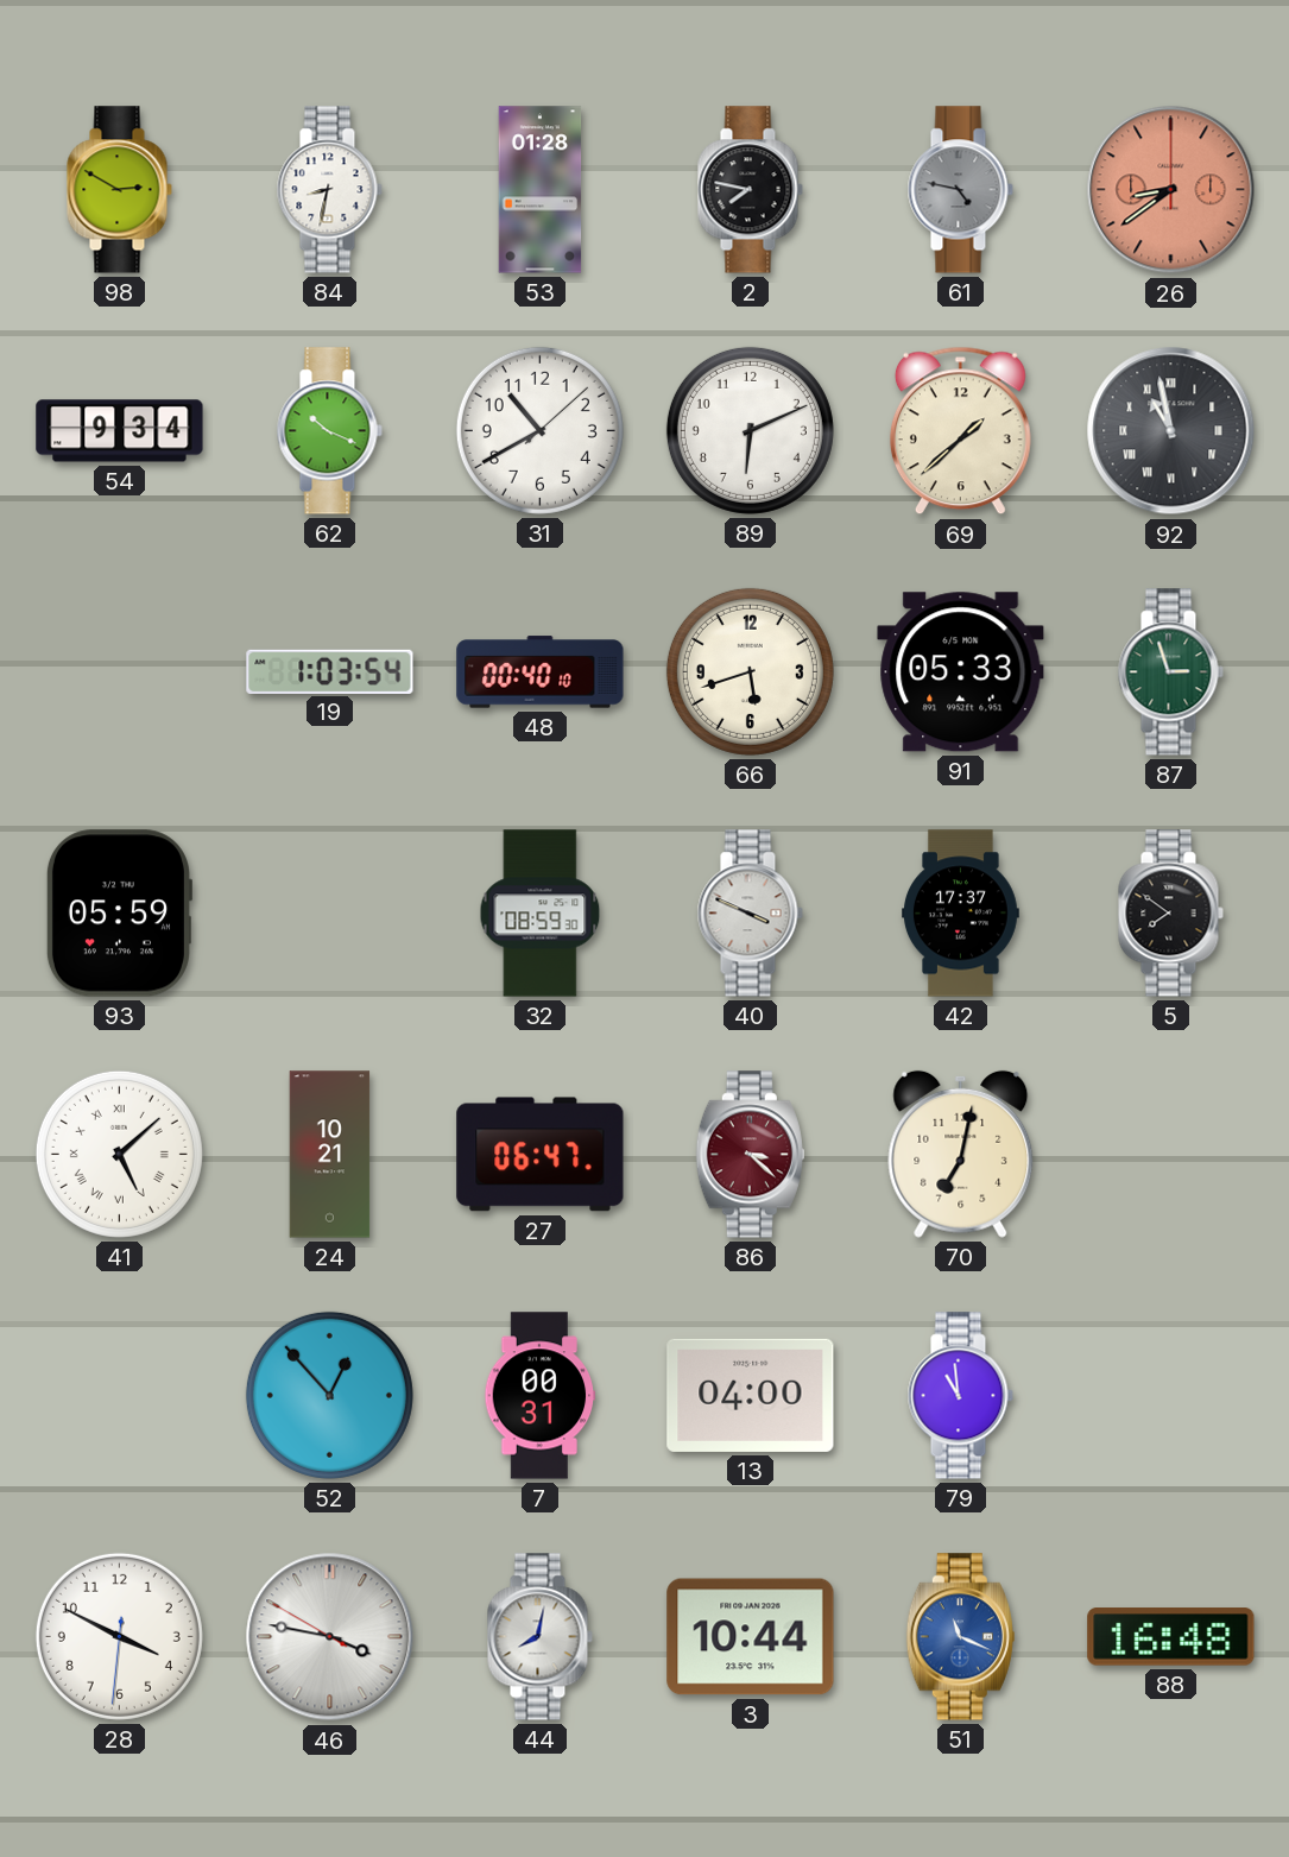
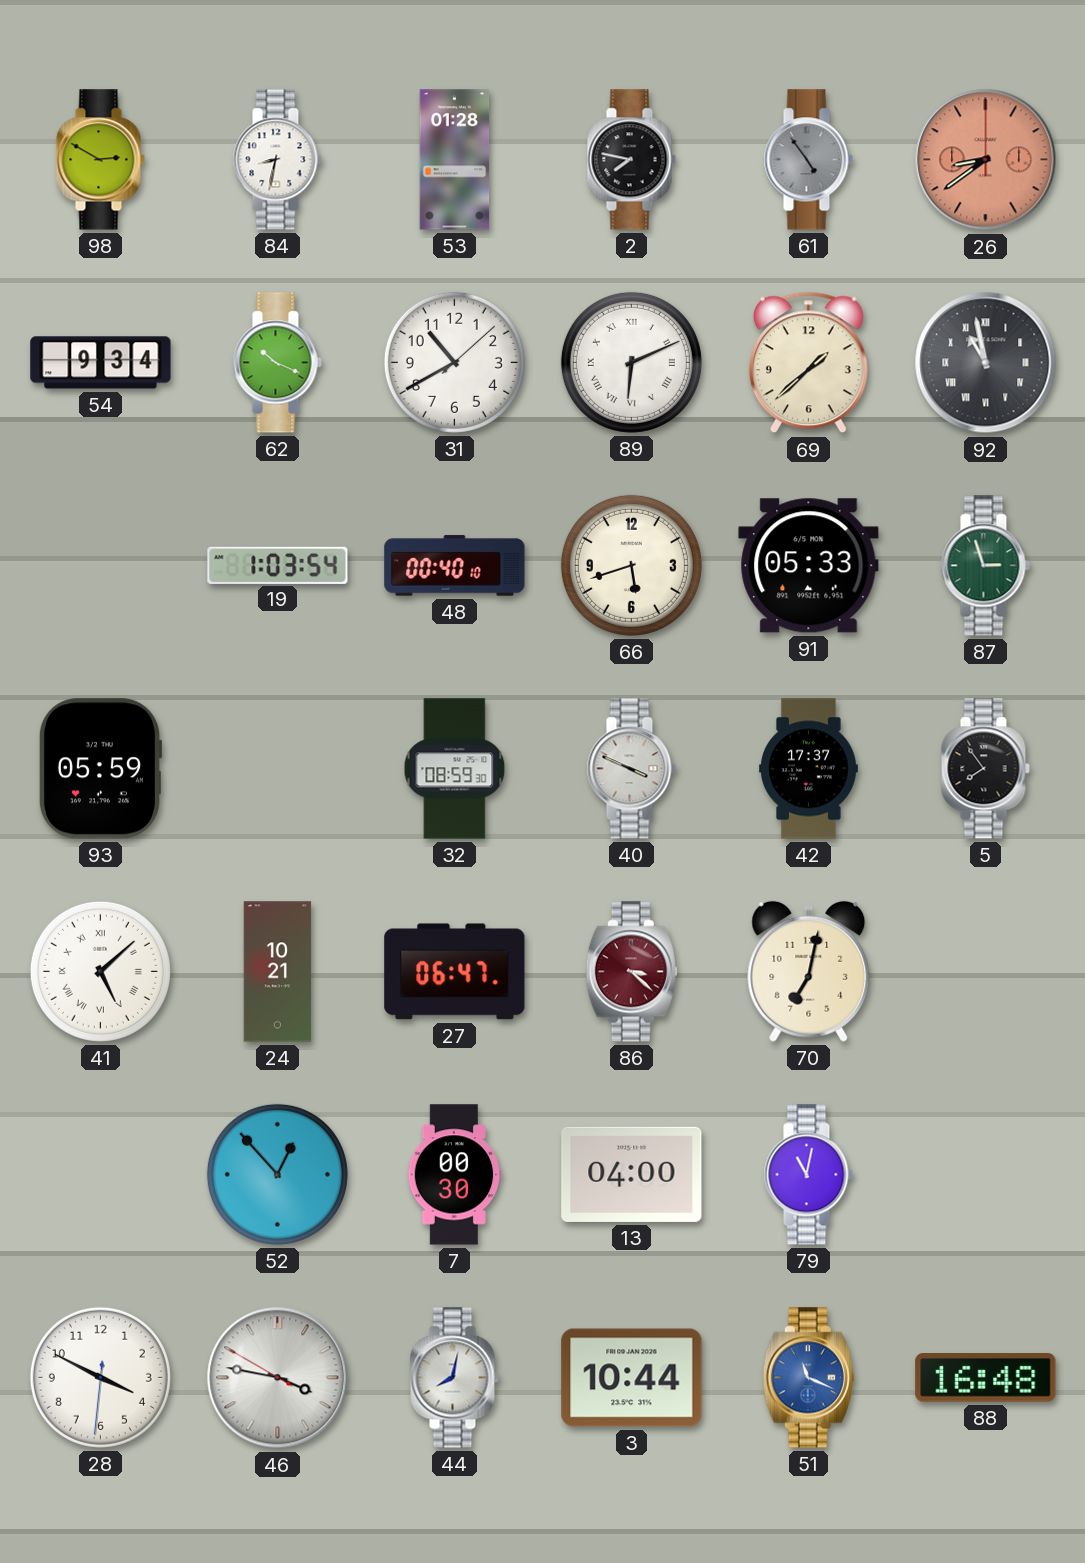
61: 4:47 -> 4:54 (808, 160)
89 numerals: Arabic -> Roman (631, 362)
5: 7:51 -> 7:54 (985, 769)
7: 00:31 -> 00:30 (455, 1175)
79: 10:59 -> 11:02 (808, 1175)
